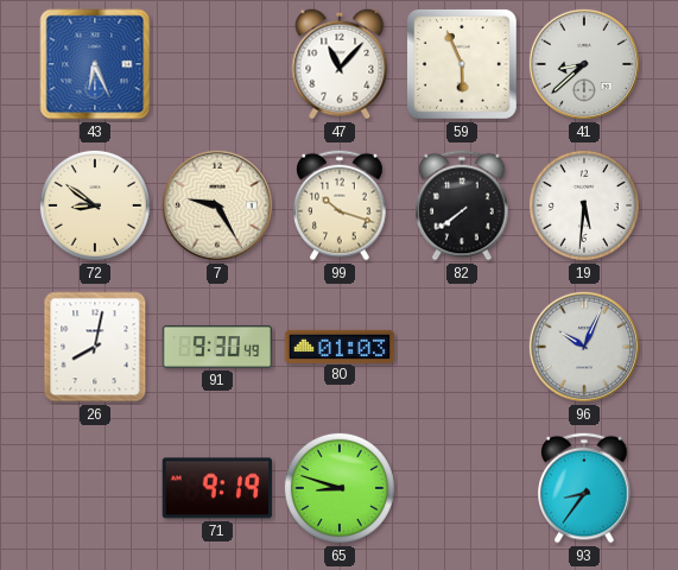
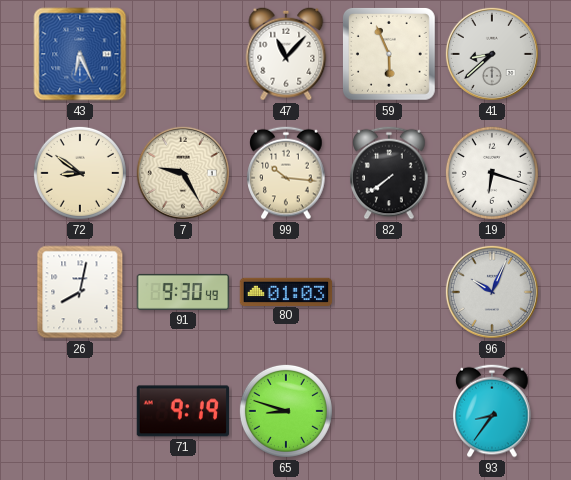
99: 10:18 -> 10:16 (286, 173)
19: 5:31 -> 6:18 (492, 173)
